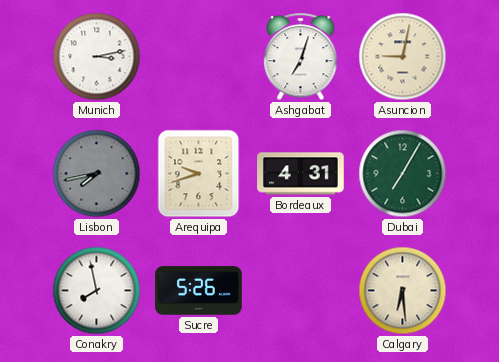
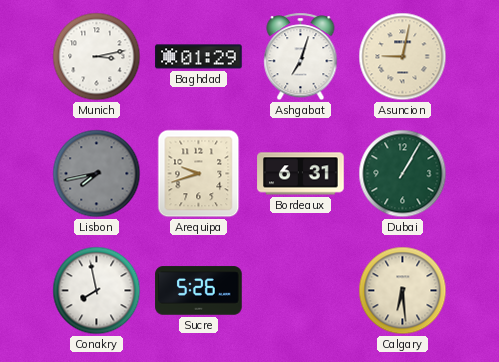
Baghdad: none -> 01:29 (199, 57)
Bordeaux: 4:31 -> 6:31 (301, 174)
Dubai: 7:05 -> 1:05 (403, 174)
